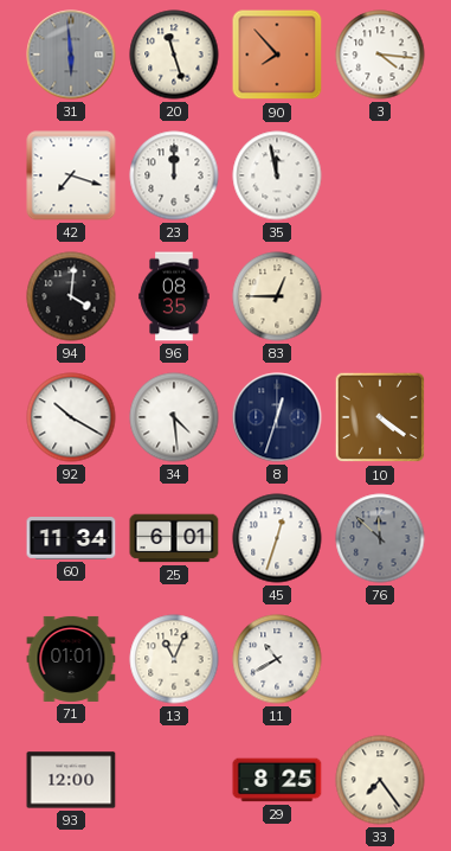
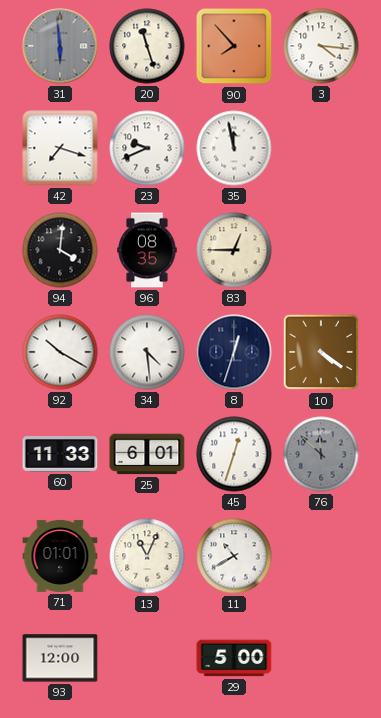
23: 12:00 -> 9:41 (147, 148)
60: 11:34 -> 11:33 (60, 455)
29: 8:25 -> 5:00 (234, 658)
33: 7:24 -> none (380, 780)
